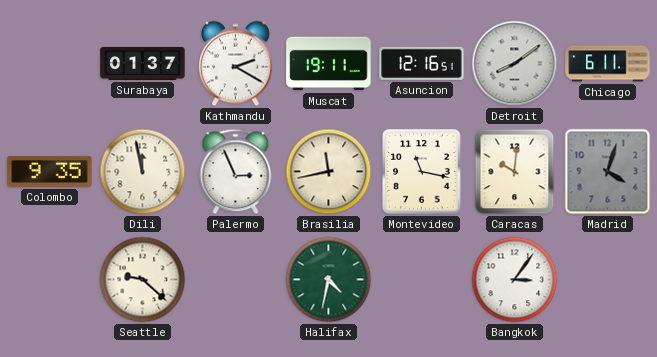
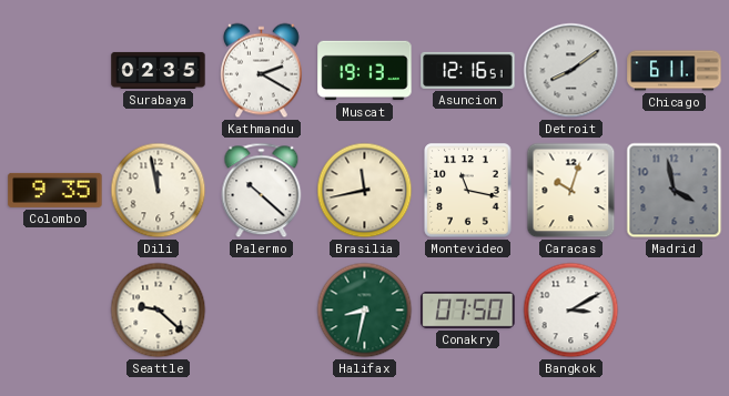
Surabaya: 01:37 -> 02:35 (159, 70)
Muscat: 19:11 -> 19:13 (365, 71)
Palermo: 2:56 -> 10:22 (262, 191)
Caracas: 10:01 -> 10:03 (571, 191)
Madrid: 4:03 -> 3:58 (675, 191)
Halifax: 4:32 -> 8:32 (365, 311)
Conakry: none -> 07:50 (468, 309)
Bangkok: 3:06 -> 3:10 (571, 311)
